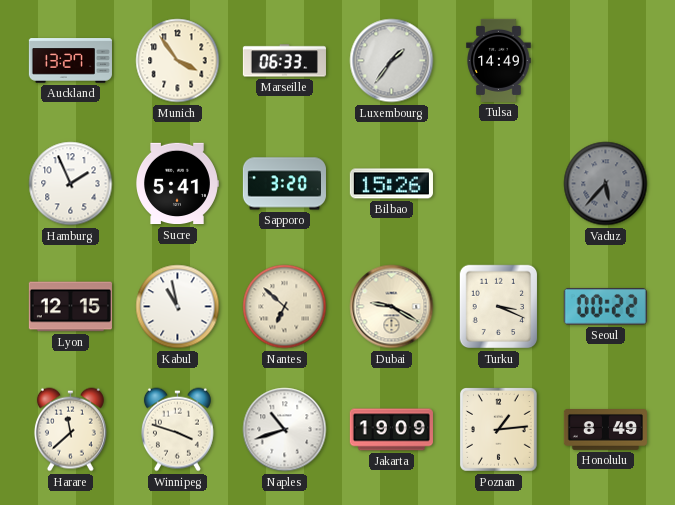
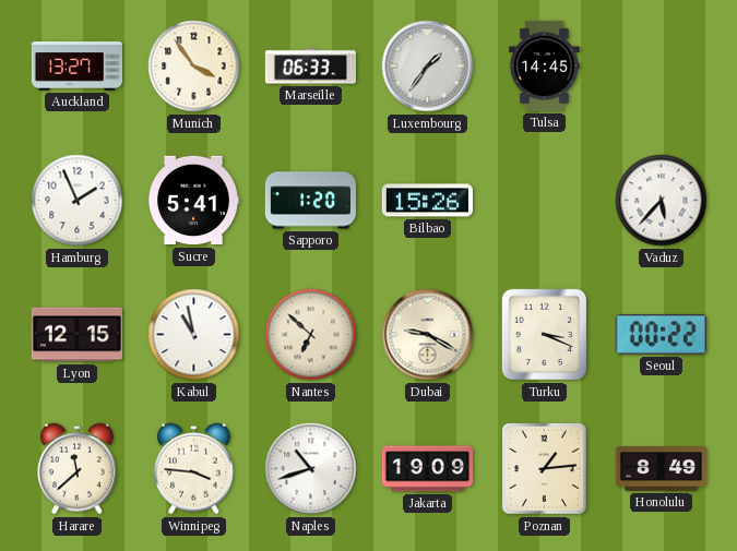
Tulsa: 14:49 -> 14:45 (545, 65)
Sapporo: 3:20 -> 1:20 (310, 201)
Vaduz dial: grey -> white (662, 201)
Winnipeg: 3:48 -> 3:46 (193, 469)
